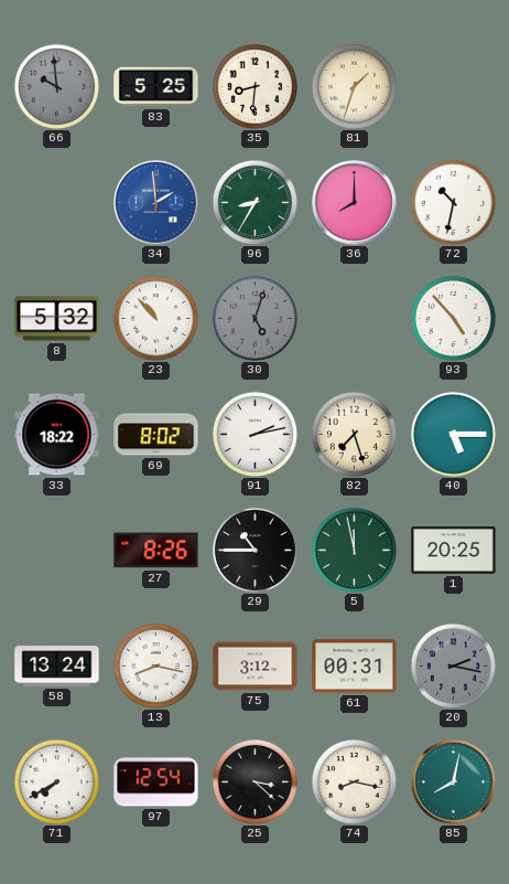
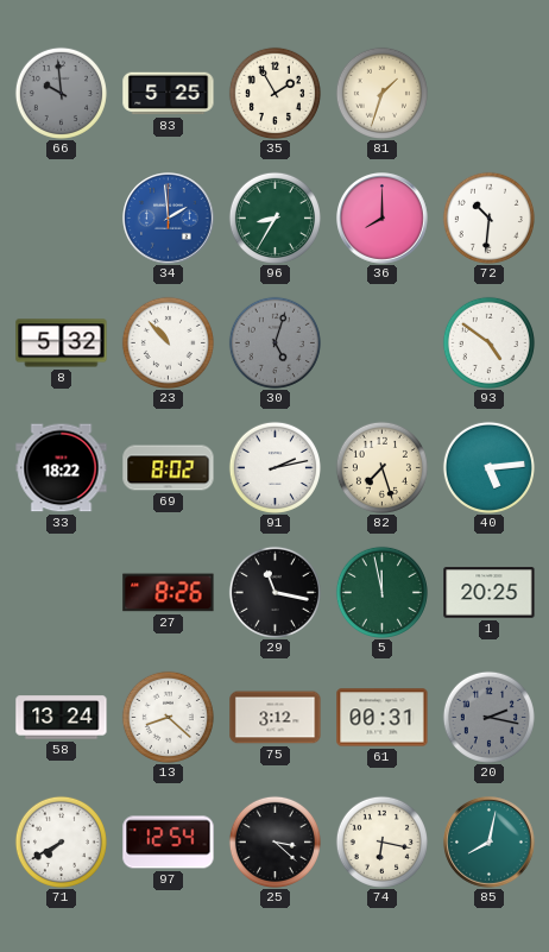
35: 8:31 -> 1:55 (274, 93)
72: 10:32 -> 10:31 (488, 217)
93: 4:53 -> 4:51 (488, 342)
40: 5:15 -> 5:14 (488, 467)
29: 10:45 -> 11:17 (274, 592)
13: 8:17 -> 8:22 (168, 717)
74: 8:17 -> 6:17 (381, 841)
